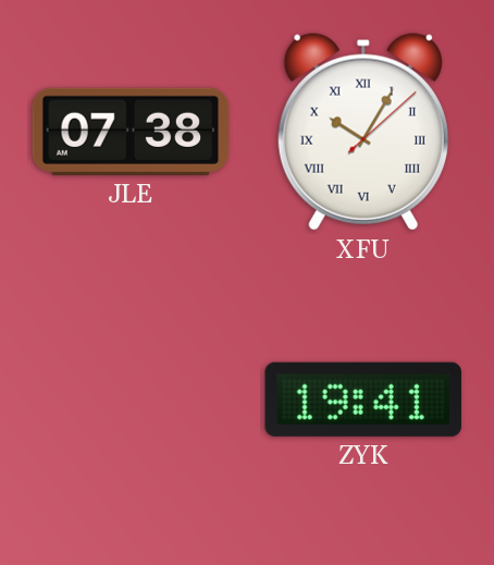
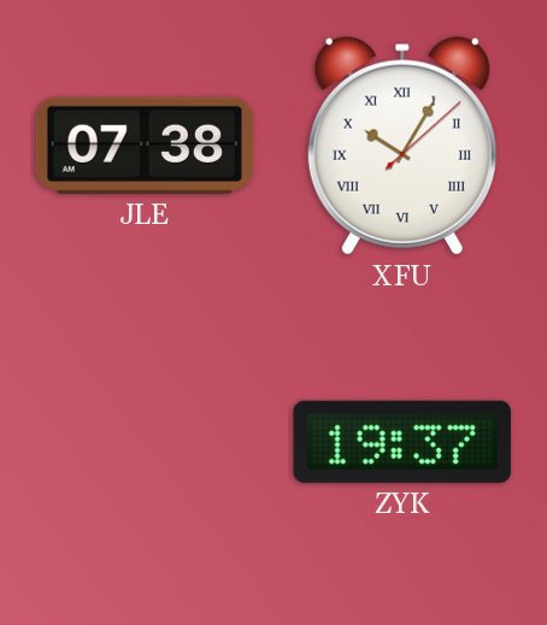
ZYK: 19:41 -> 19:37 (402, 442)
